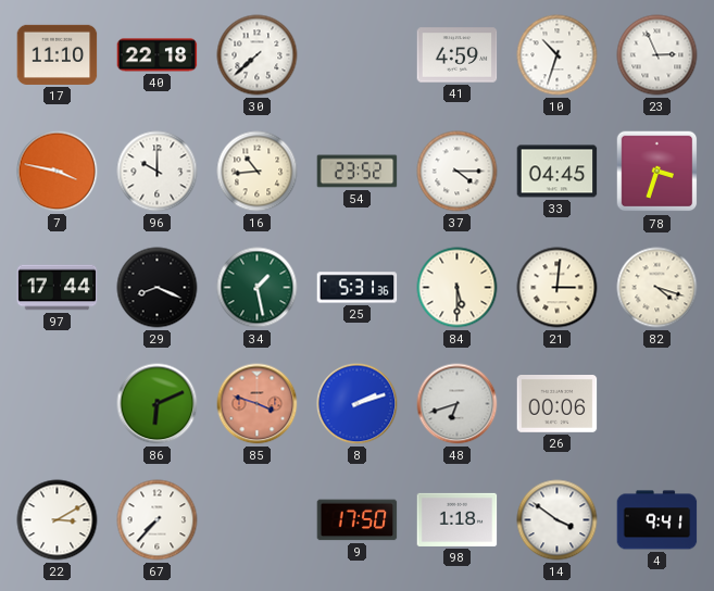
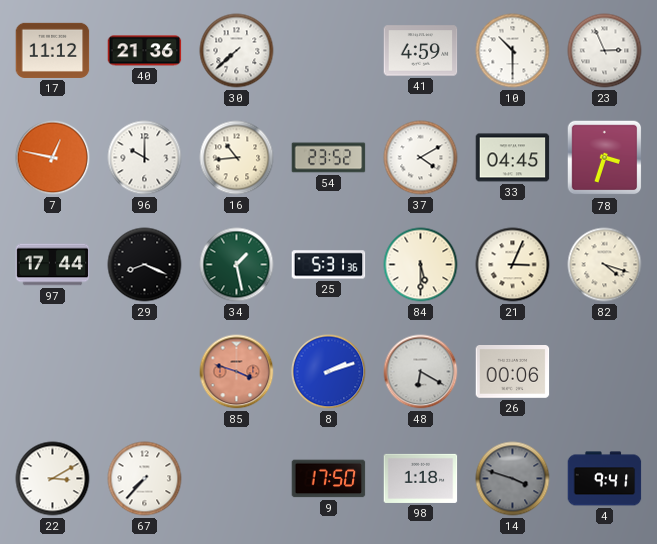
17: 11:10 -> 11:12 (53, 50)
40: 22:18 -> 21:36 (145, 51)
10: 10:33 -> 10:30 (513, 51)
7: 3:47 -> 12:47 (53, 158)
37: 4:15 -> 4:10 (421, 158)
21: 3:01 -> 3:04 (513, 265)
86: 6:11 -> none (158, 404)
48: 6:42 -> 6:20 (421, 372)
14: 3:51 -> 3:48 (513, 479)
14 dial: white -> grey (513, 479)
